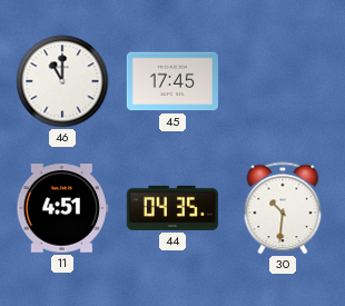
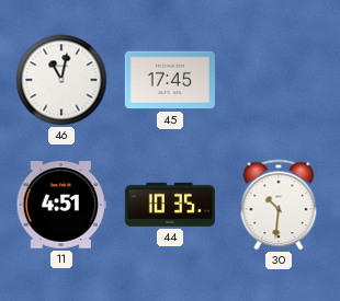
46: 11:00 -> 11:02 (61, 80)
44: 04:35 -> 10:35 (170, 205)
